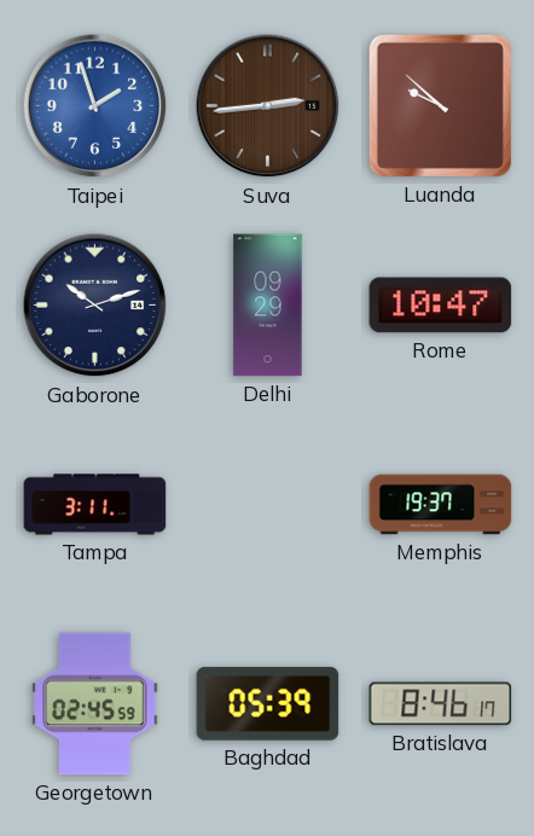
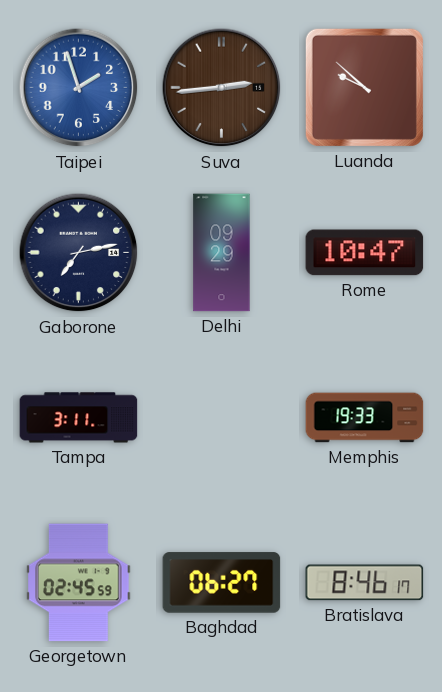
Gaborone: 10:12 -> 7:13 (79, 253)
Memphis: 19:37 -> 19:33 (365, 418)
Baghdad: 05:39 -> 06:27 (222, 583)
